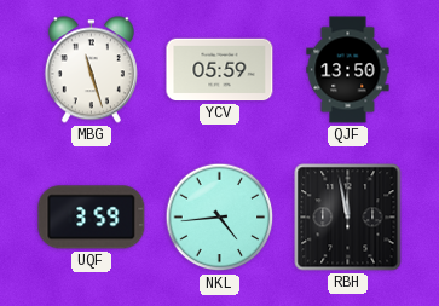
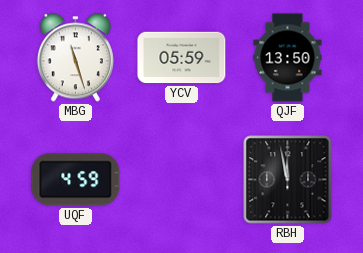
UQF: 3:59 -> 4:59 (76, 180)
NKL: 4:44 -> none (220, 218)
